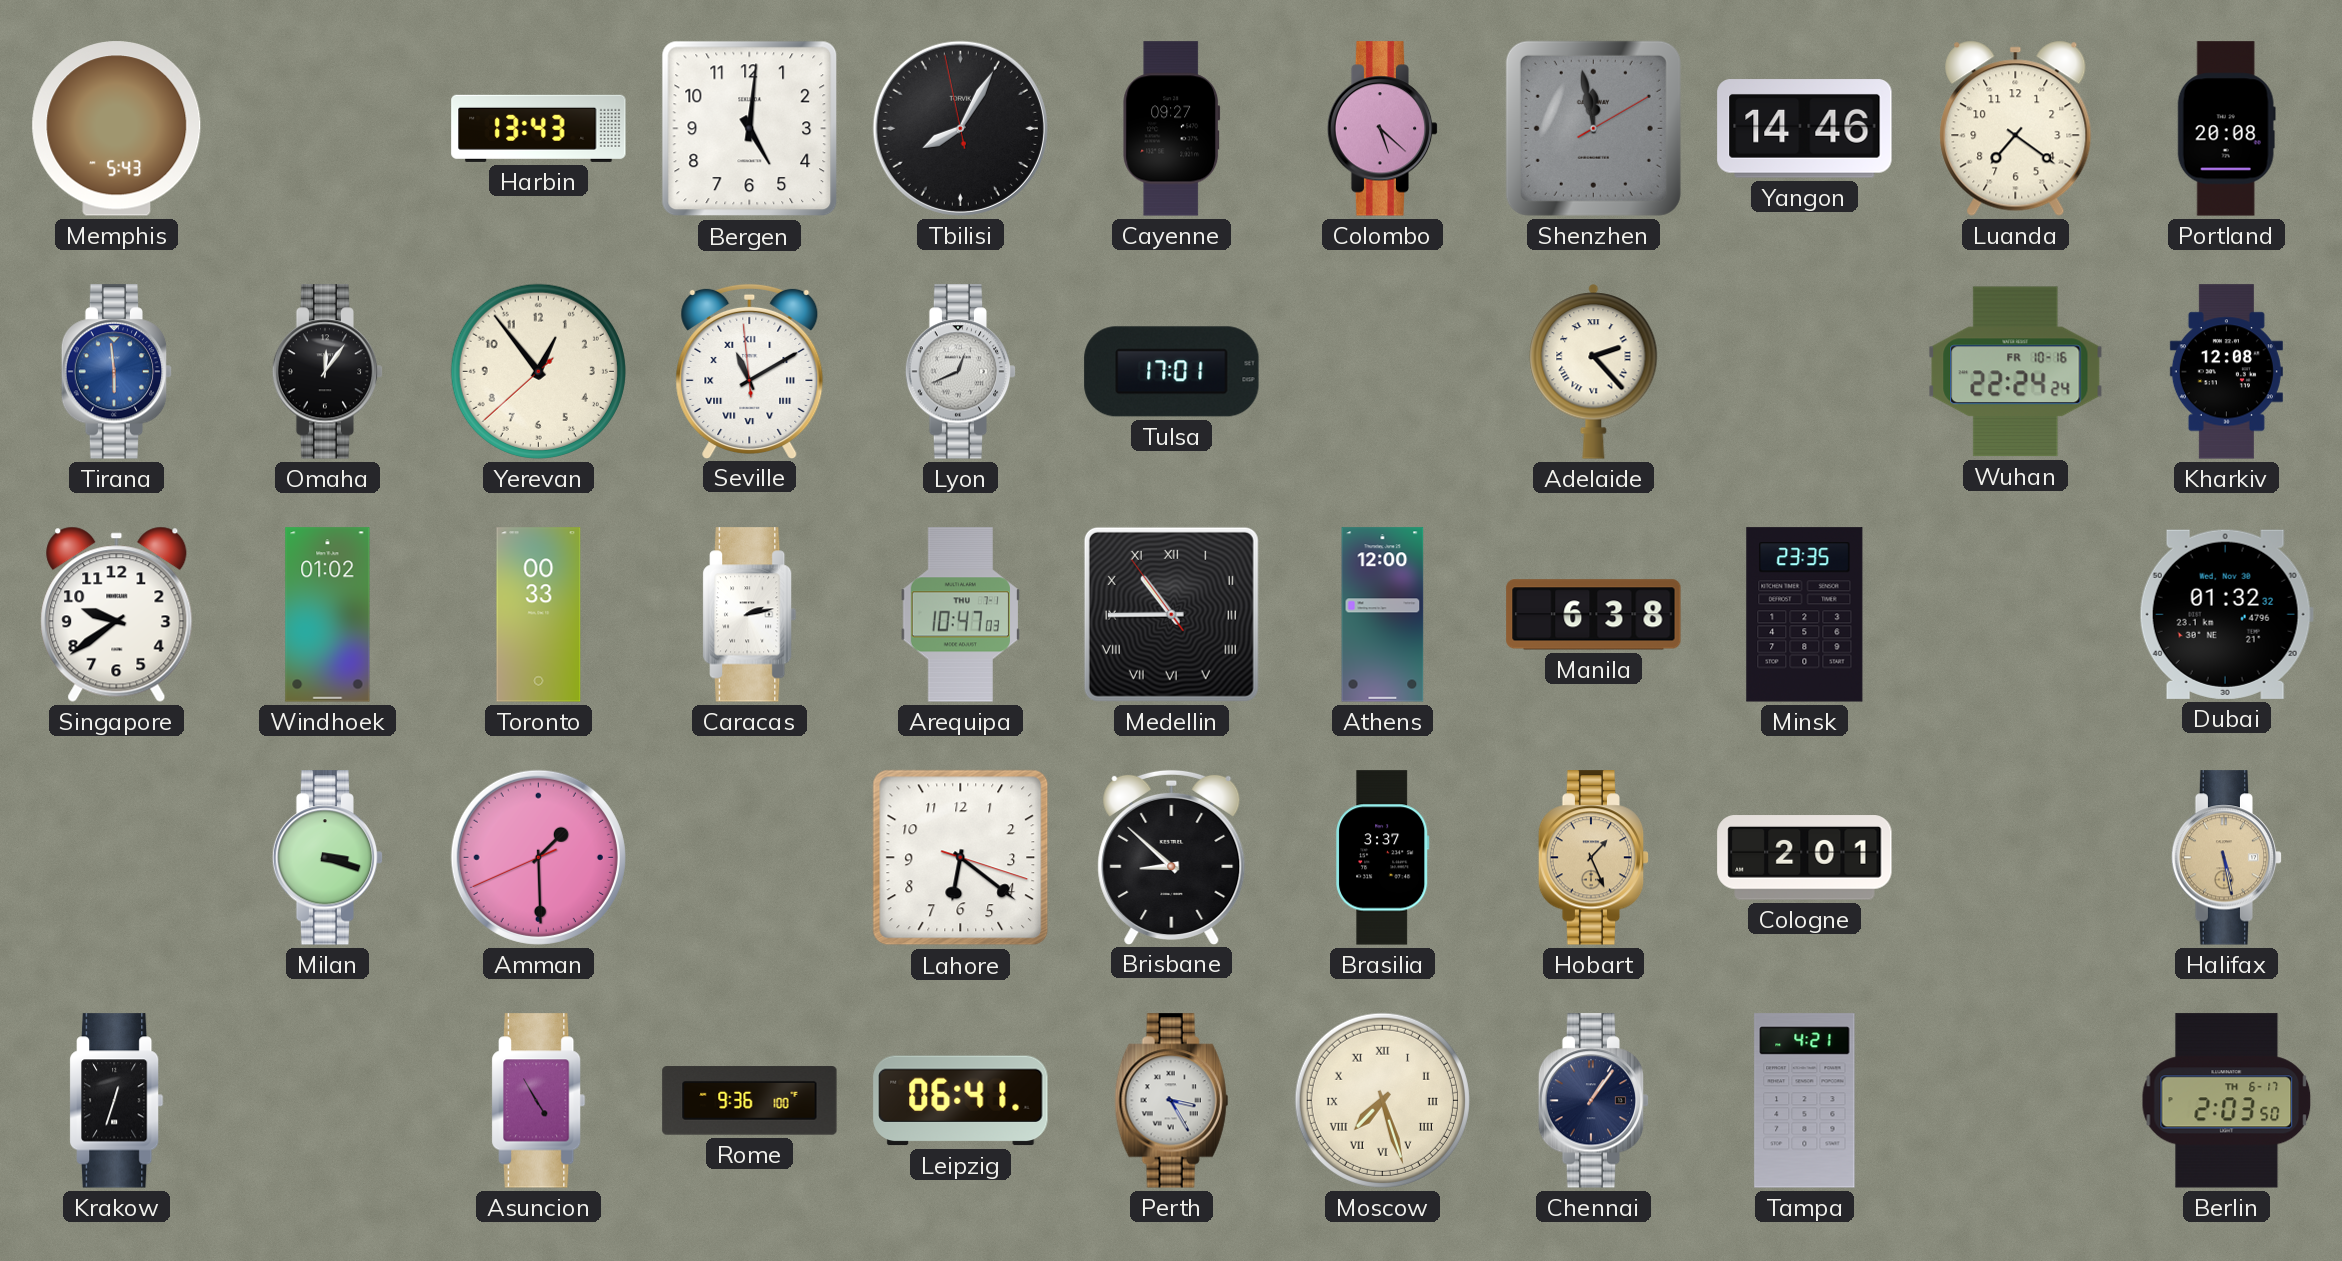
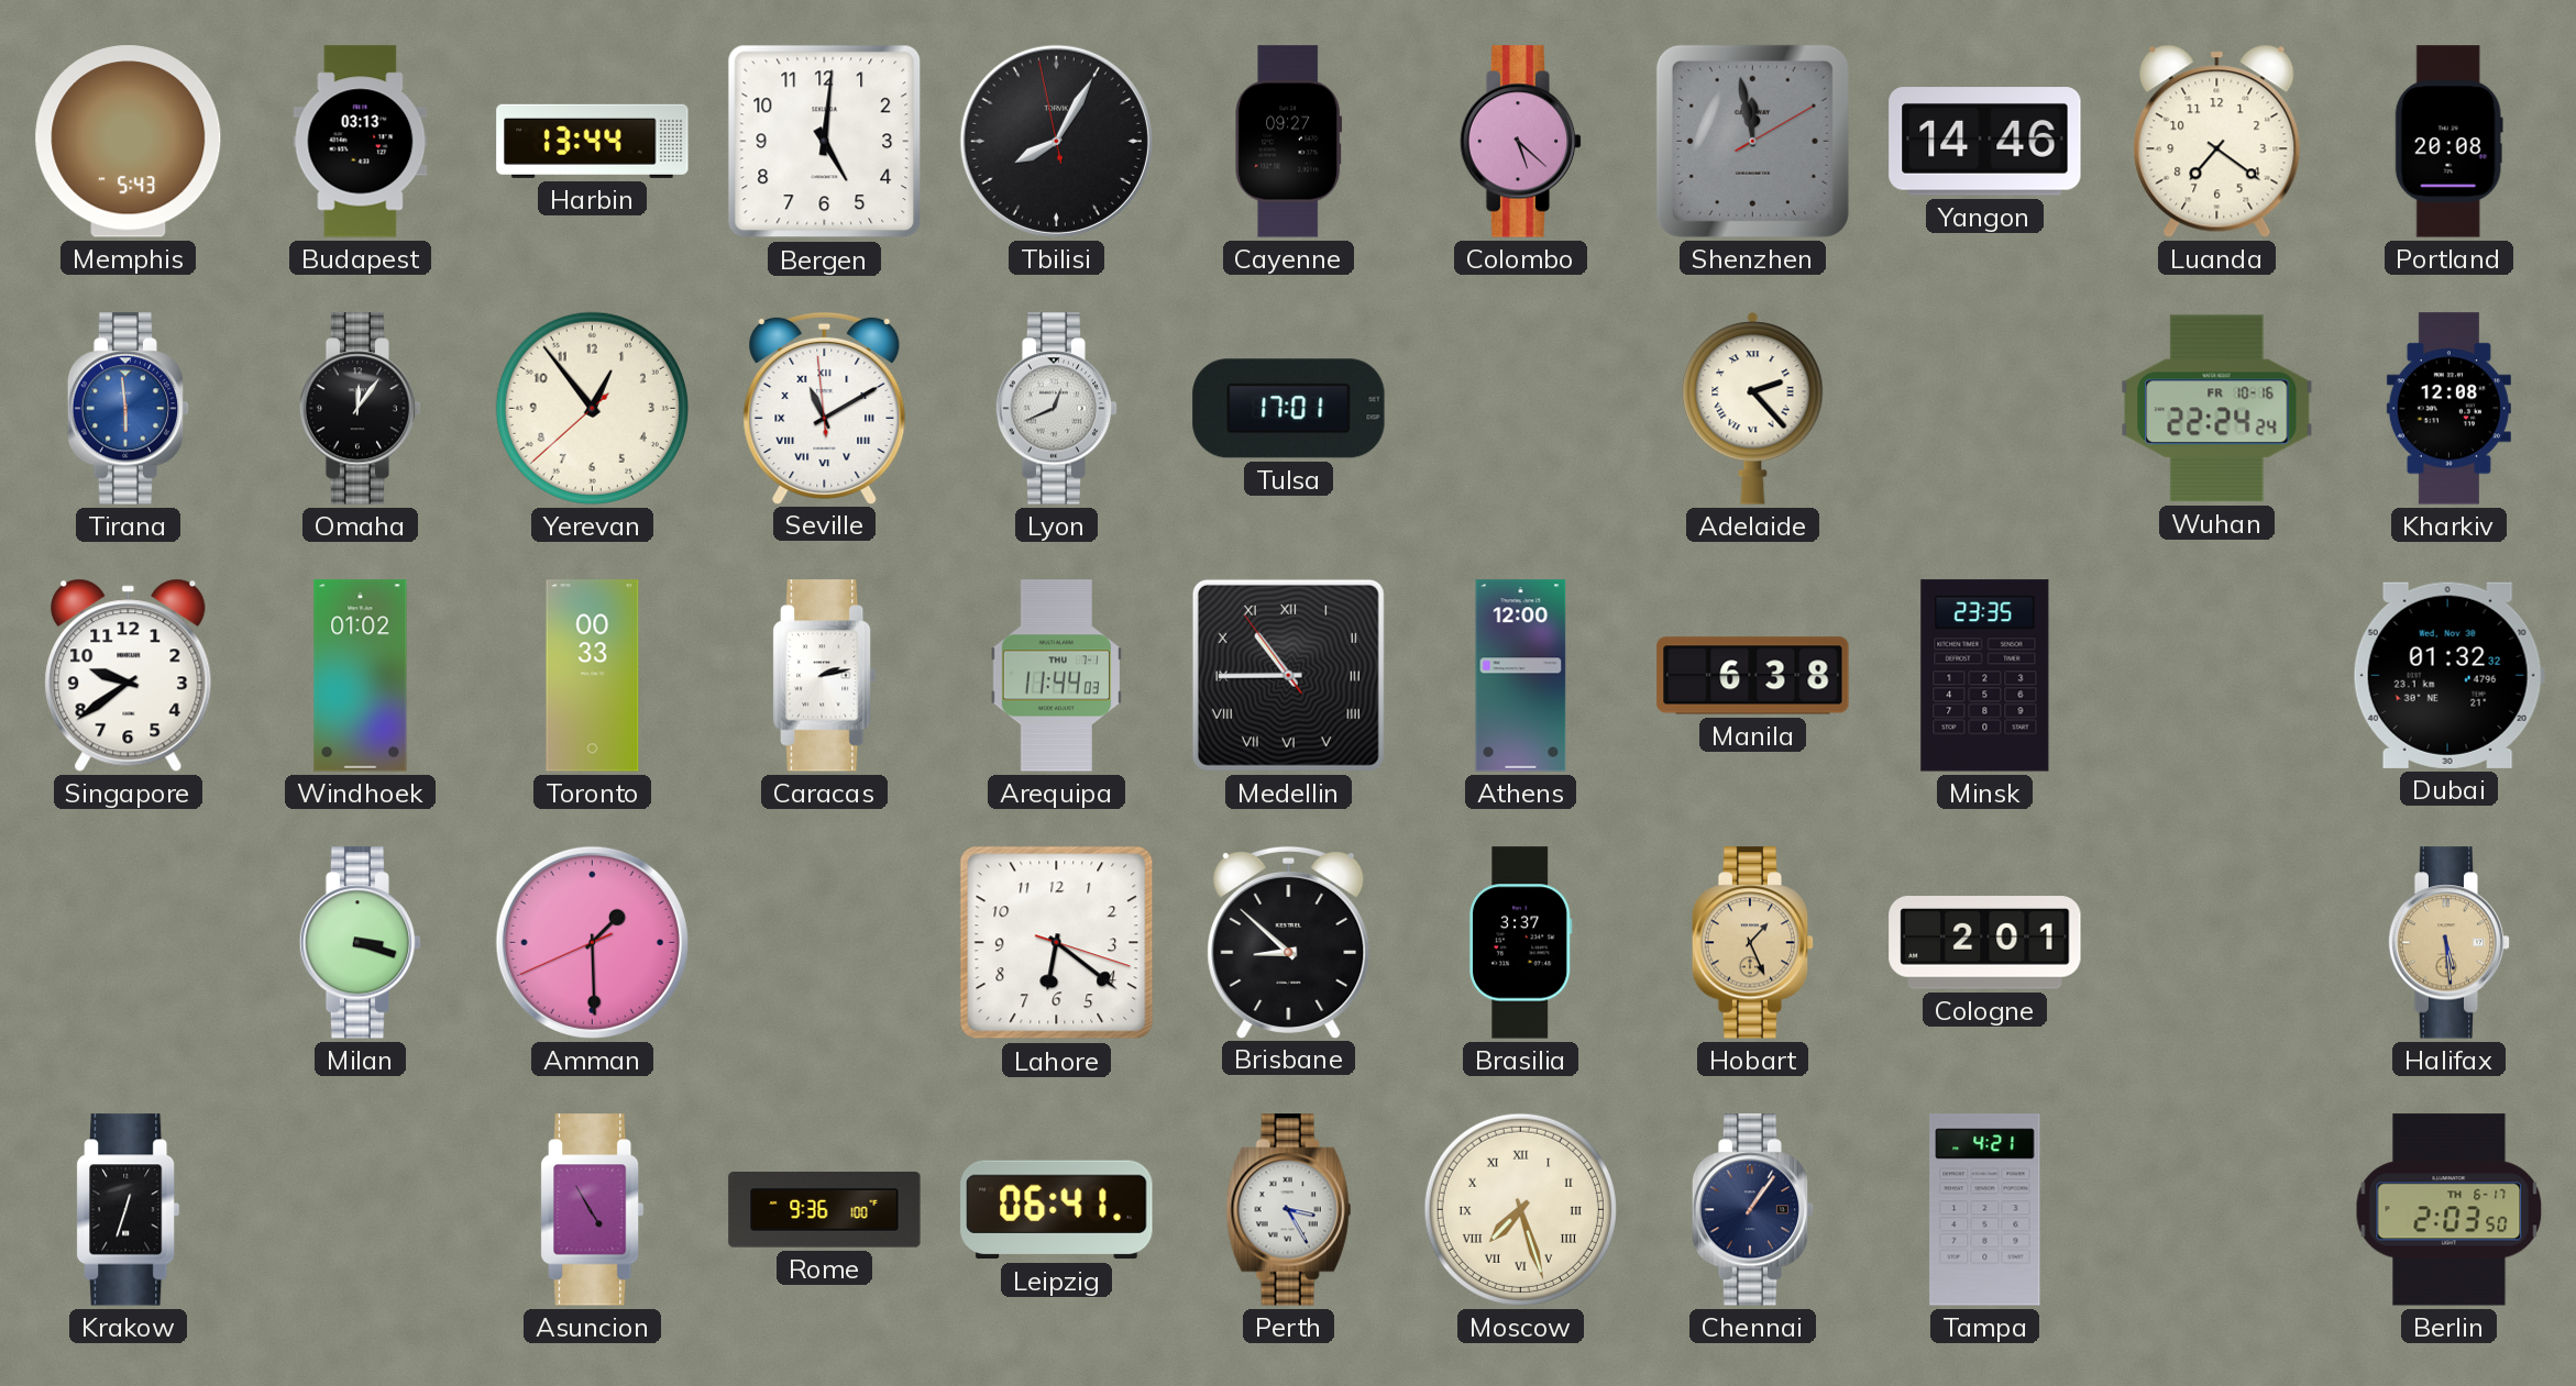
Budapest: none -> 03:13 (361, 142)
Harbin: 13:43 -> 13:44 (593, 141)
Arequipa: 10:47 -> 11:44 (1056, 676)
Halifax: 5:28 -> 5:29 (2450, 943)
